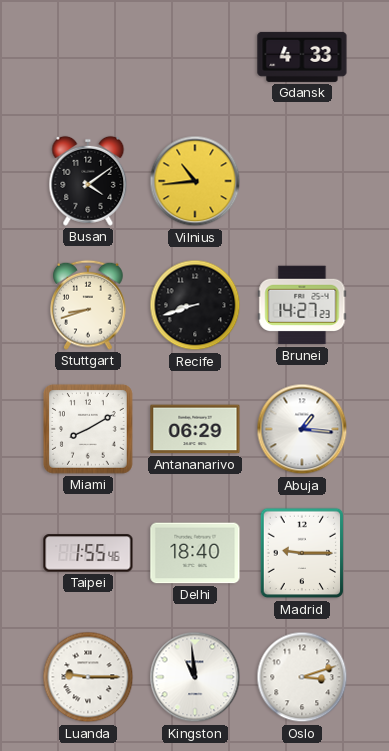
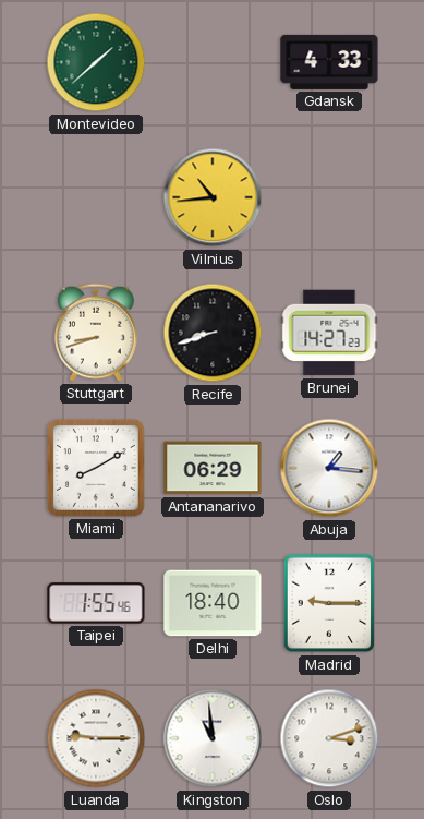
Montevideo: none -> 1:38 (96, 62)
Busan: 4:09 -> none (88, 181)
